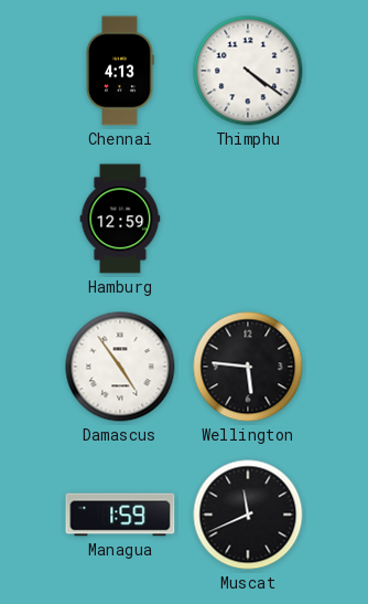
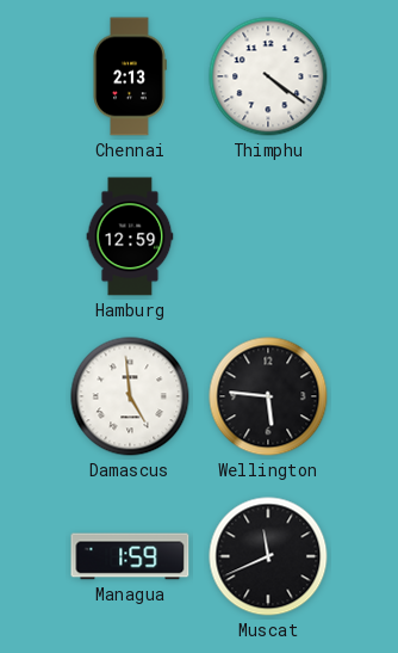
Chennai: 4:13 -> 2:13 (130, 76)
Damascus: 4:54 -> 4:59 (130, 396)
